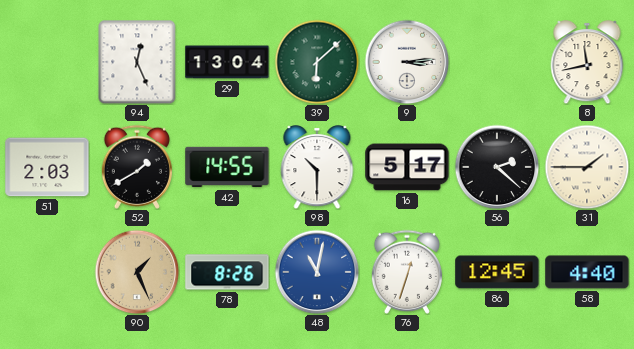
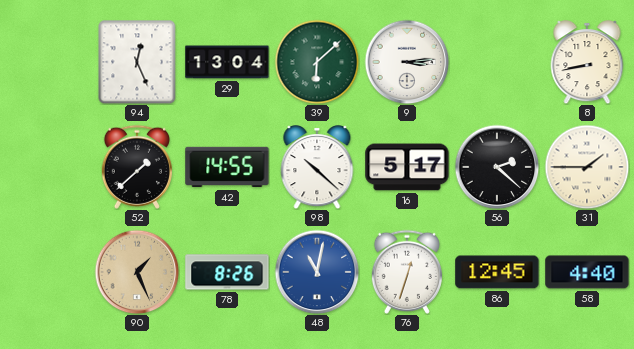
8: 11:43 -> 8:43 (587, 62)
51: 2:03 -> none (47, 167)
52: 1:40 -> 1:38 (137, 167)
98: 10:30 -> 10:22 (317, 167)
